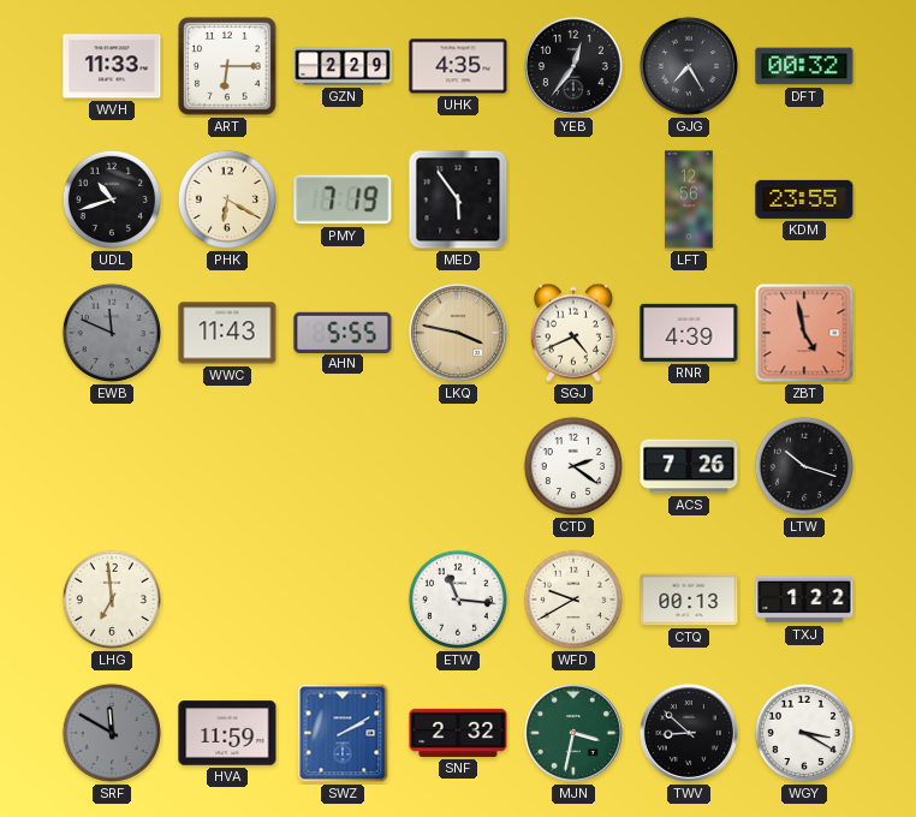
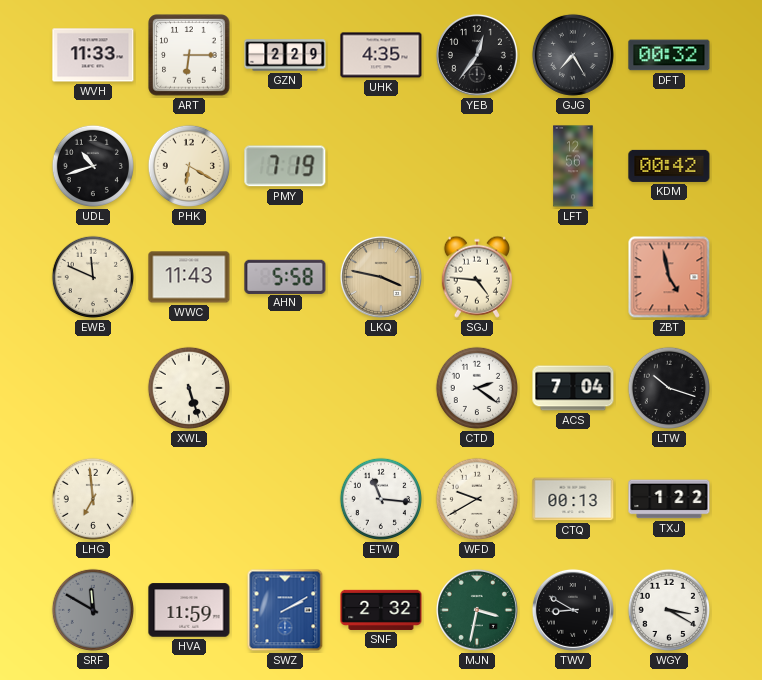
MED: 5:54 -> none (458, 199)
KDM: 23:55 -> 00:42 (669, 166)
EWB dial: grey -> cream (93, 277)
AHN: 5:55 -> 5:58 (285, 276)
SGJ: 4:41 -> 4:46 (477, 277)
RNR: 4:39 -> none (689, 333)
XWL: none -> 5:27 (189, 388)
ACS: 7:26 -> 7:04 (573, 388)
TWV: 8:52 -> 8:50 (573, 610)
